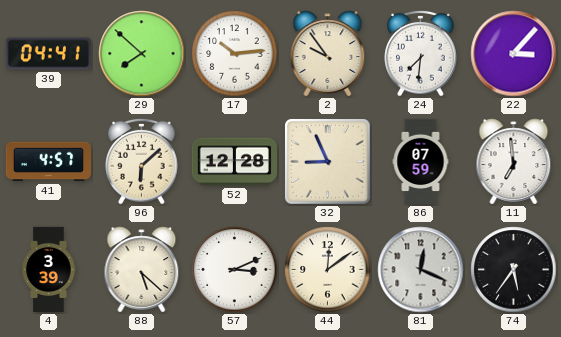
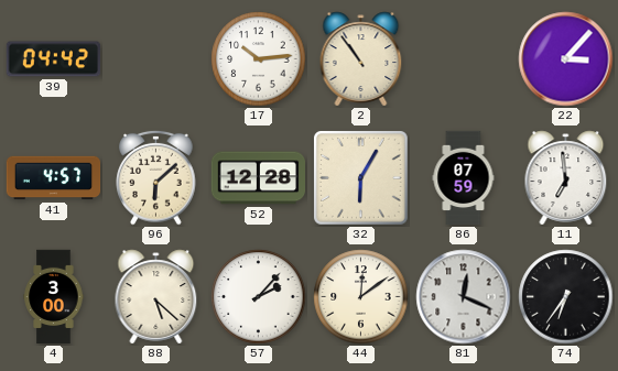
39: 04:41 -> 04:42 (54, 59)
29: 7:52 -> none (142, 54)
2: 9:54 -> 10:54 (361, 59)
24: 7:31 -> none (421, 53)
32: 8:56 -> 6:05 (361, 178)
4: 3:39 -> 3:00 (54, 297)
57: 3:11 -> 2:07 (259, 297)
74: 5:36 -> 6:36 (566, 297)
